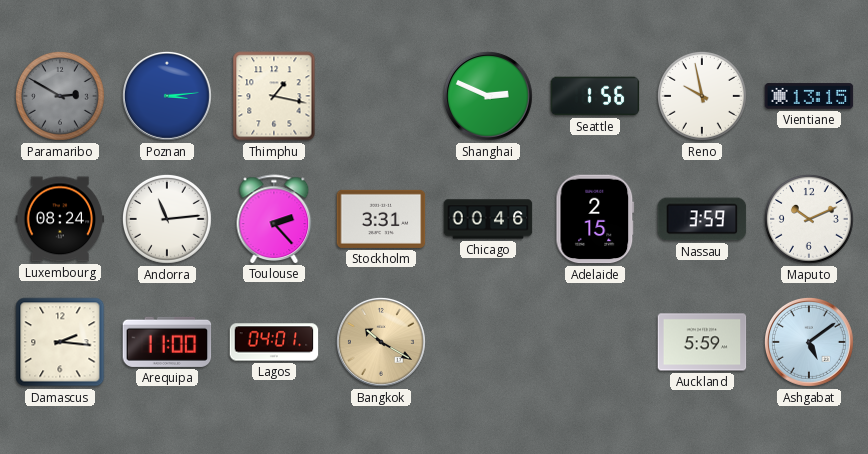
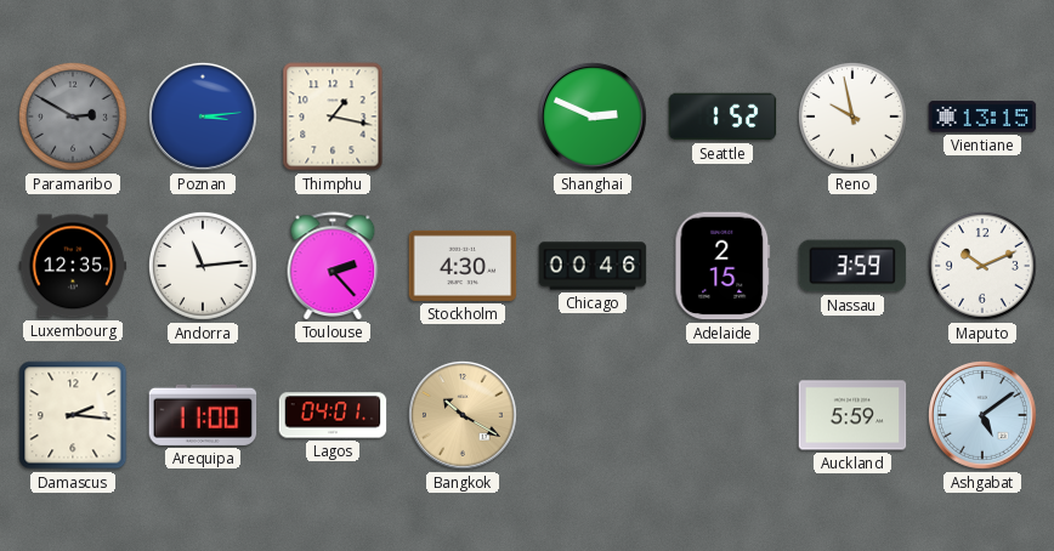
Seattle: 1:56 -> 1:52 (722, 117)
Luxembourg: 08:24 -> 12:35 (73, 266)
Stockholm: 3:31 -> 4:30 (463, 266)
